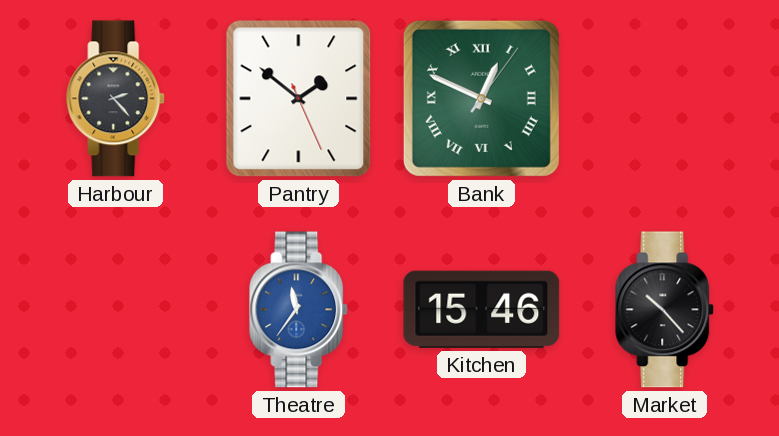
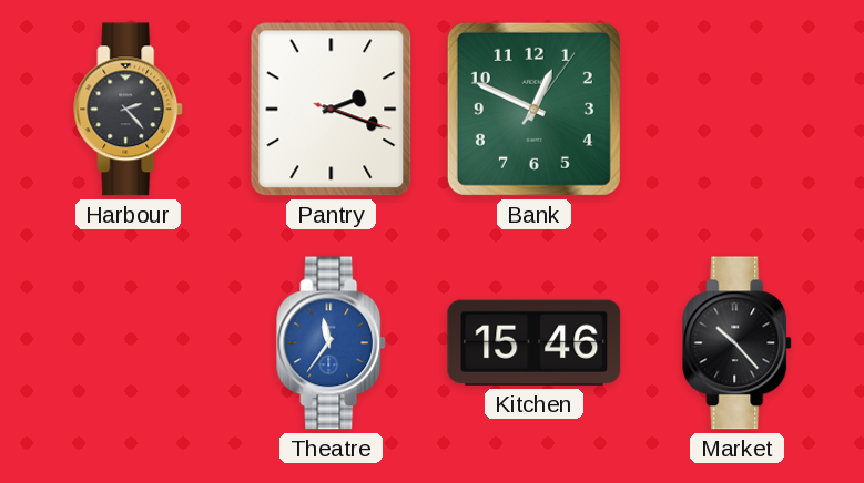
Pantry: 1:51 -> 2:18 (332, 110)
Bank numerals: Roman -> Arabic (533, 109)
